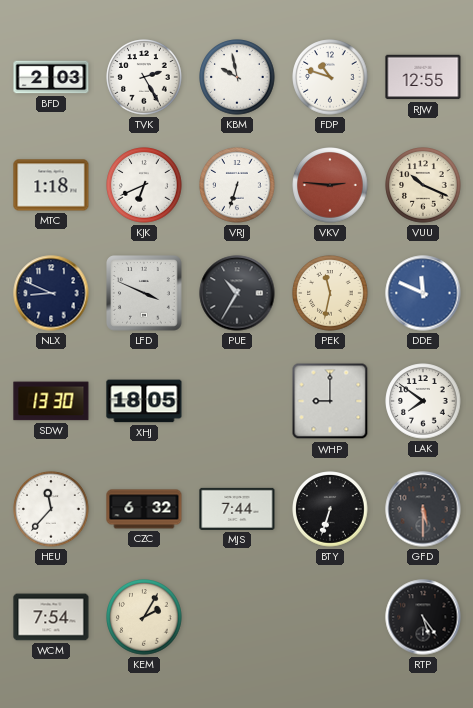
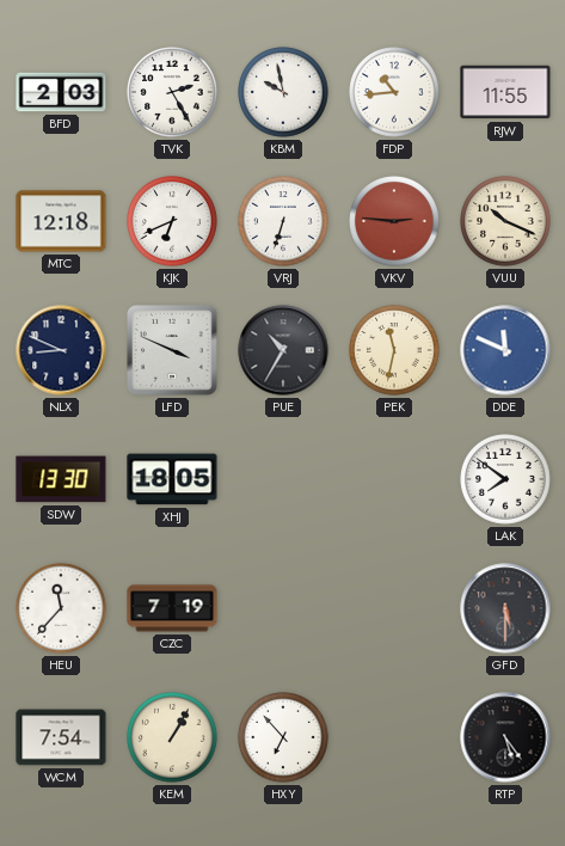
FDP: 10:48 -> 10:44 (394, 92)
RJW: 12:55 -> 11:55 (505, 92)
MTC: 1:18 -> 12:18 (61, 221)
WHP: 9:00 -> none (330, 401)
CZC: 6:32 -> 7:19 (172, 608)
MJS: 7:44 -> none (237, 509)
BTY: 6:33 -> none (330, 509)
KEM: 2:05 -> 1:05 (172, 737)
HXY: none -> 6:53 (283, 737)
